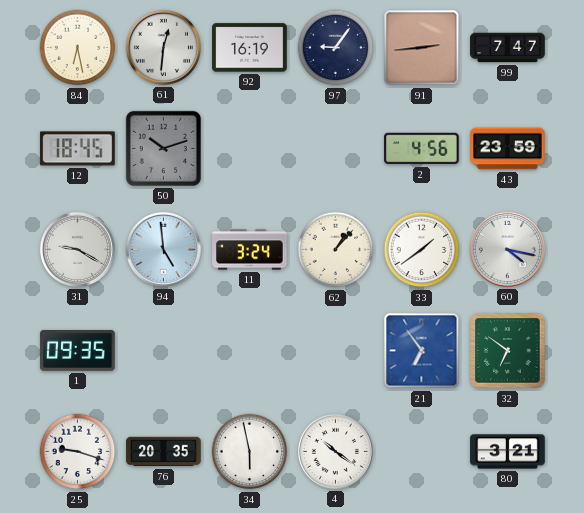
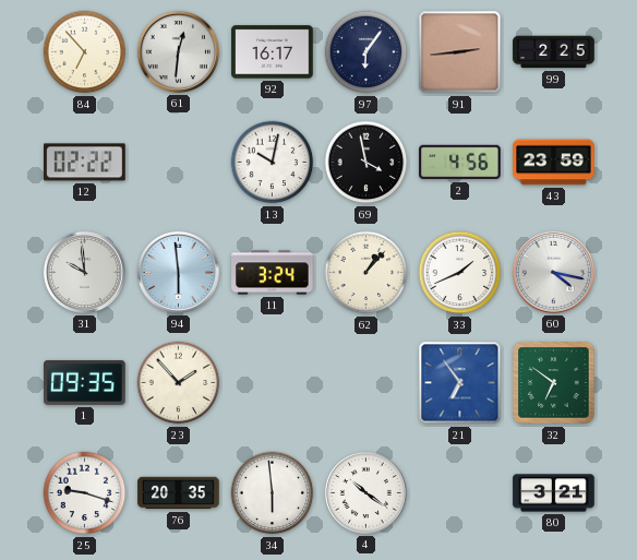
84: 6:28 -> 6:53 (85, 52)
92: 16:19 -> 16:17 (273, 52)
97: 9:06 -> 6:06 (366, 52)
99: 7:47 -> 2:25 (554, 52)
12: 18:45 -> 02:22 (85, 163)
50: 10:12 -> none (163, 148)
13: none -> 10:02 (273, 163)
69: none -> 3:58 (366, 163)
31: 9:20 -> 9:59 (84, 272)
94: 4:59 -> 5:59 (178, 272)
33: 1:39 -> 1:41 (460, 273)
23: none -> 1:53 (179, 383)
34: 5:58 -> 5:59 (273, 493)
